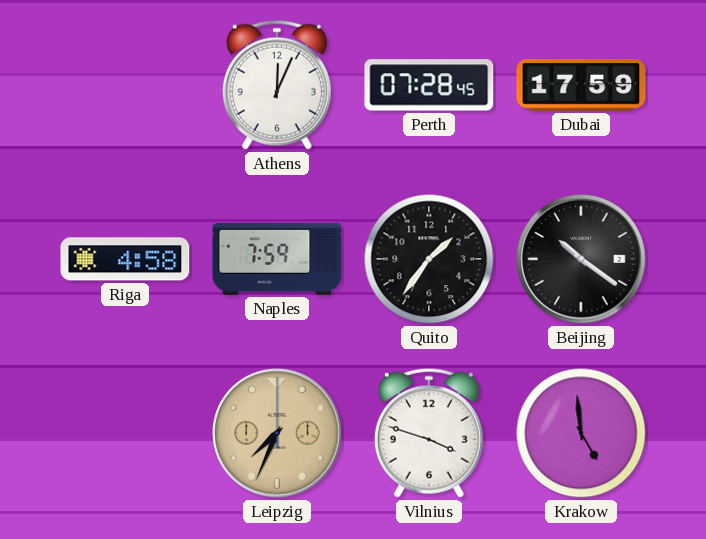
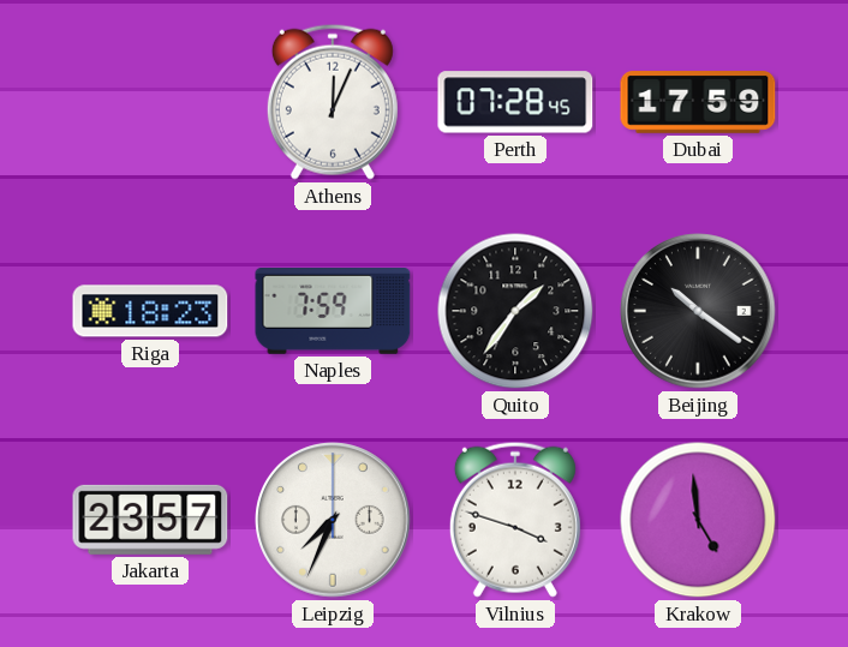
Riga: 4:58 -> 18:23 (150, 311)
Jakarta: none -> 23:57 (150, 520)
Leipzig dial: champagne -> white (333, 520)
